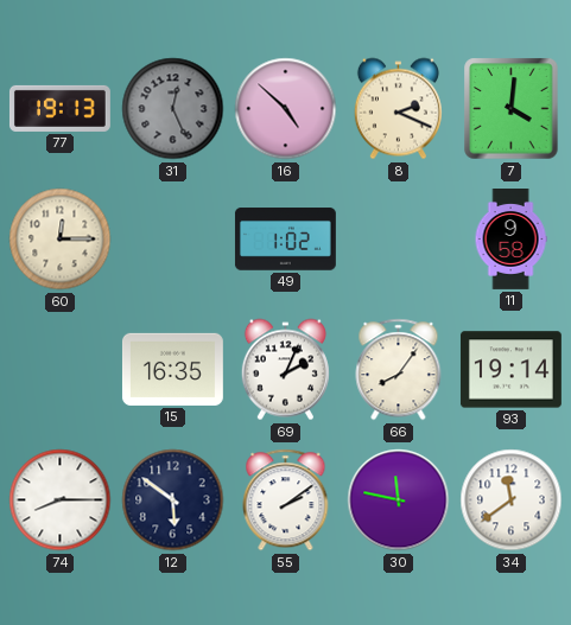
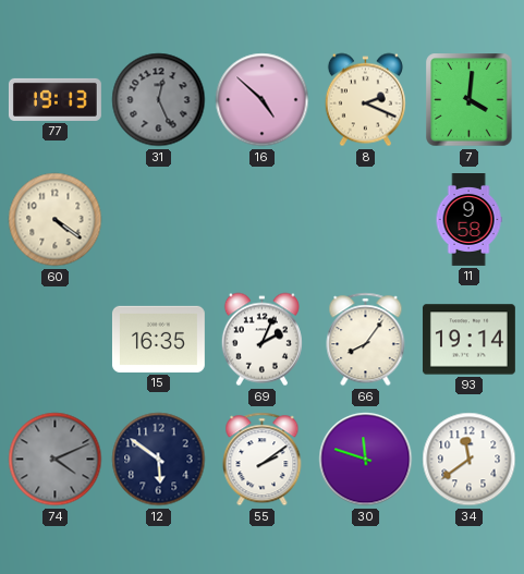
60: 12:15 -> 4:21 (56, 220)
49: 1:02 -> none (285, 240)
74: 8:15 -> 4:11 (56, 460)
74 dial: white -> grey (56, 460)
30: 11:47 -> 11:48 (366, 460)
